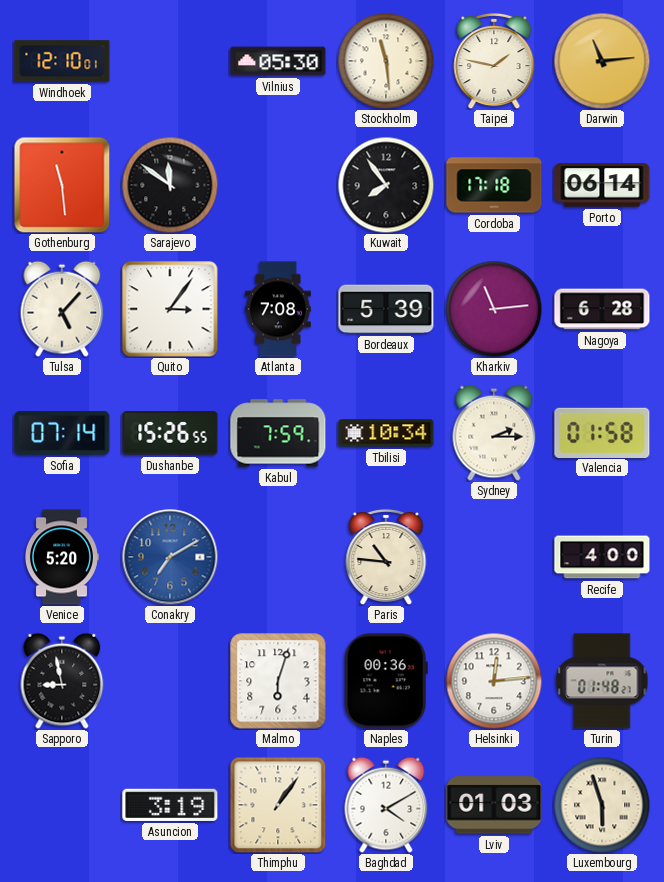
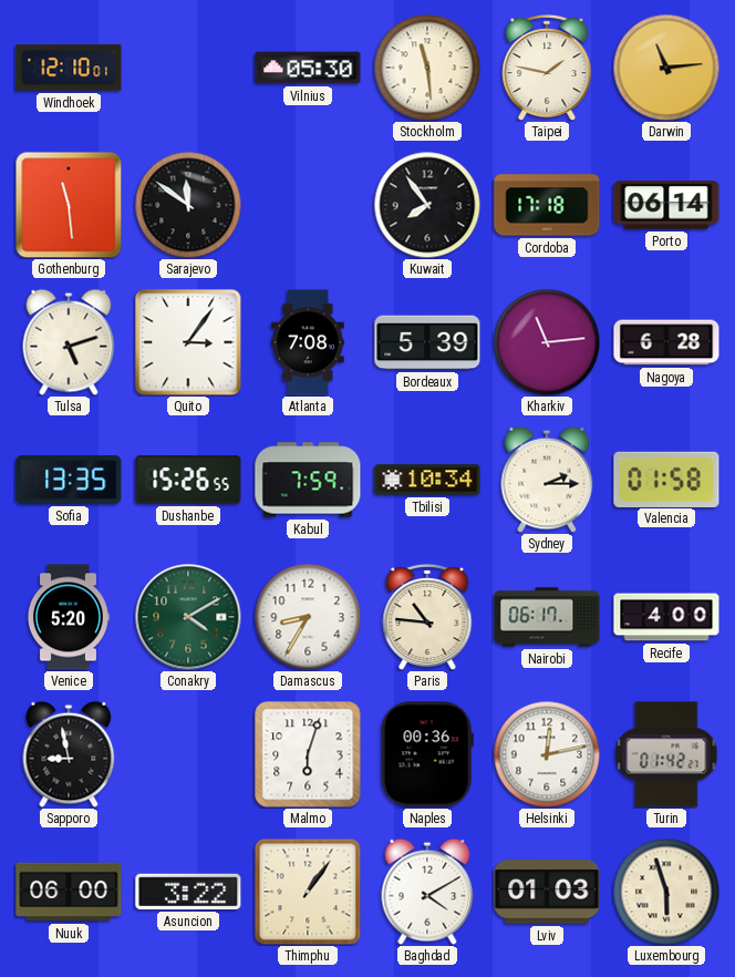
Tulsa: 5:07 -> 5:12 (69, 342)
Sofia: 07:14 -> 13:35 (69, 481)
Conakry: 7:10 -> 4:10 (188, 617)
Conakry dial: blue -> green (188, 617)
Damascus: none -> 8:35 (308, 617)
Nairobi: none -> 06:17 (547, 617)
Helsinki: 12:14 -> 12:13 (547, 754)
Turin: 01:48 -> 01:42 (666, 754)
Nuuk: none -> 06:00 (69, 892)
Asuncion: 3:19 -> 3:22 (188, 892)
